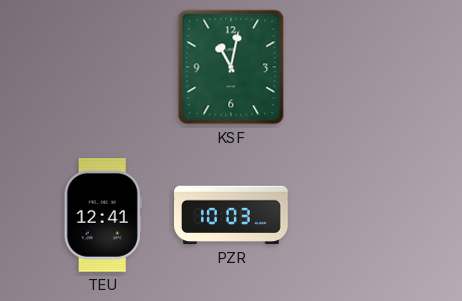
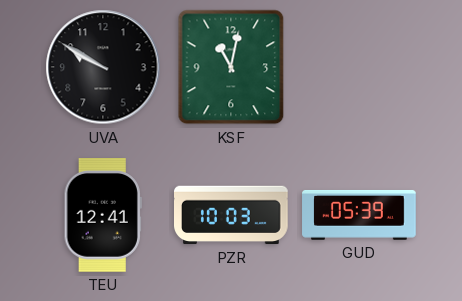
UVA: none -> 9:50 (103, 67)
GUD: none -> 05:39 (359, 215)
